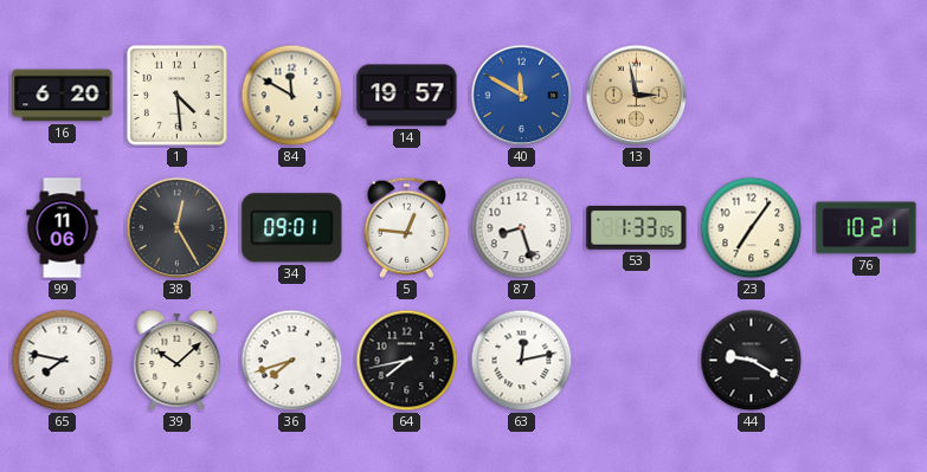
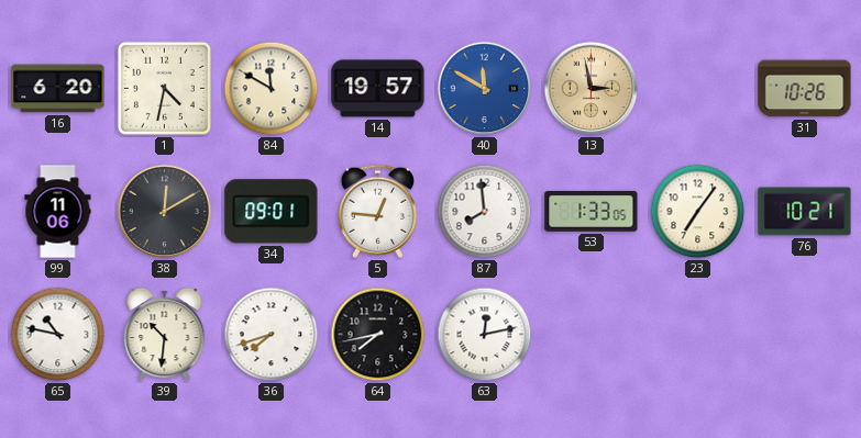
1: 4:29 -> 4:32 (164, 88)
31: none -> 10:26 (805, 89)
38: 12:25 -> 12:10 (165, 212)
87: 8:27 -> 7:59 (485, 212)
65: 7:47 -> 10:47 (58, 335)
39: 10:08 -> 10:31 (165, 335)
44: 9:20 -> none (752, 361)
